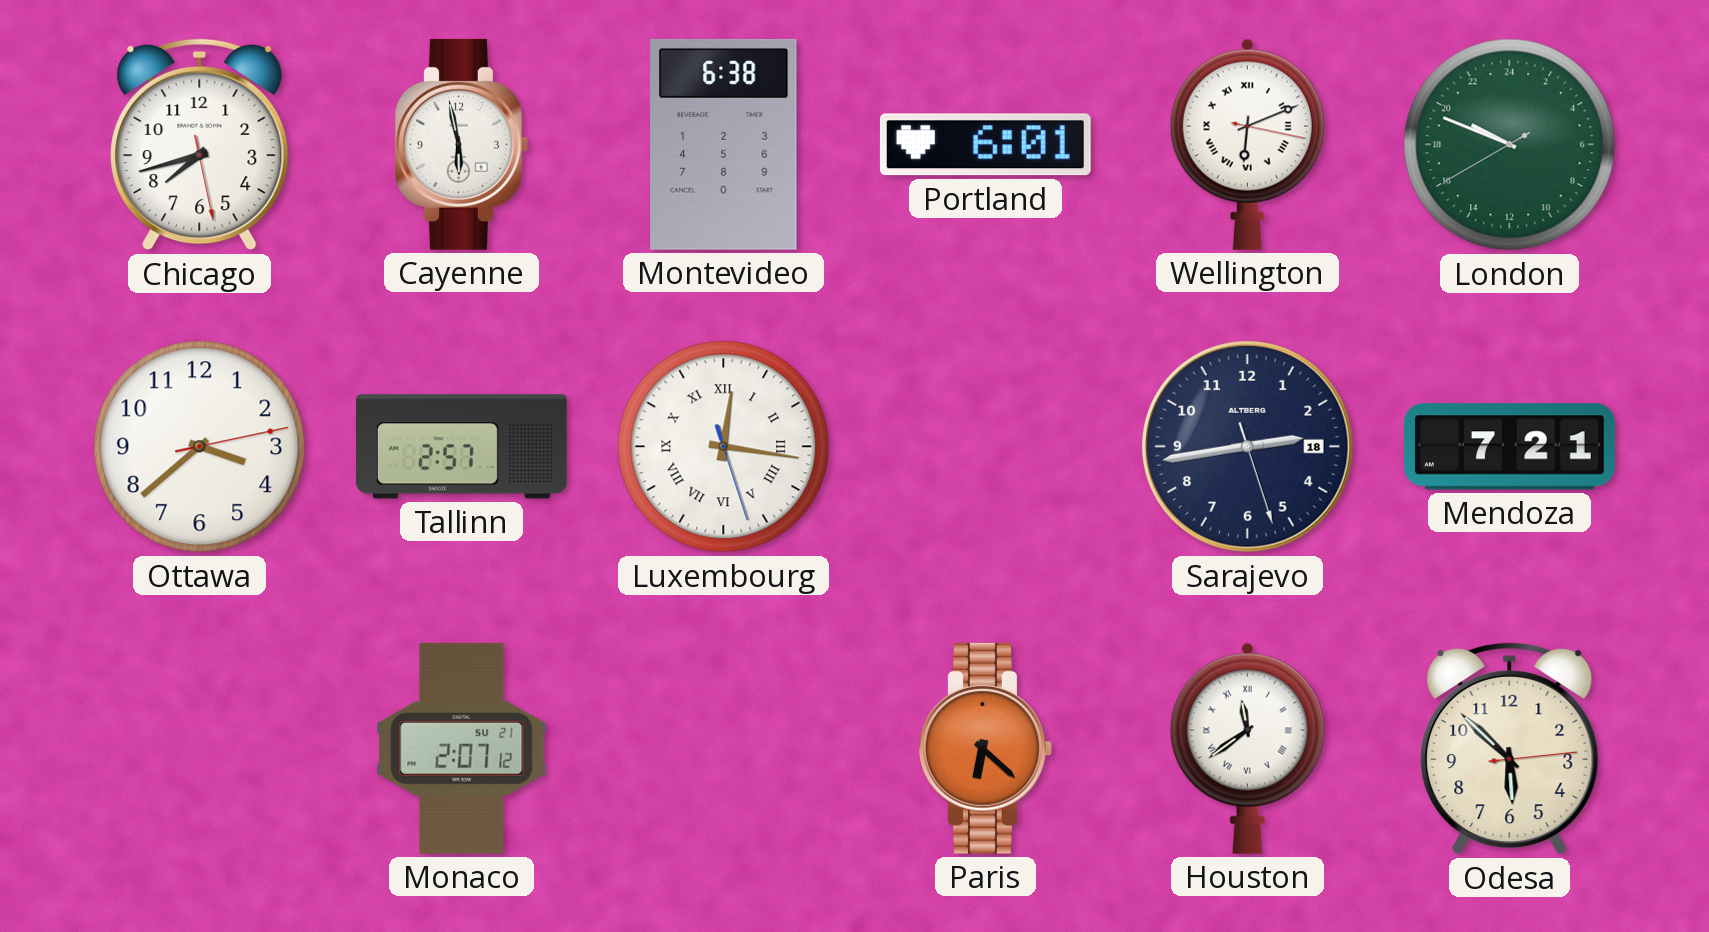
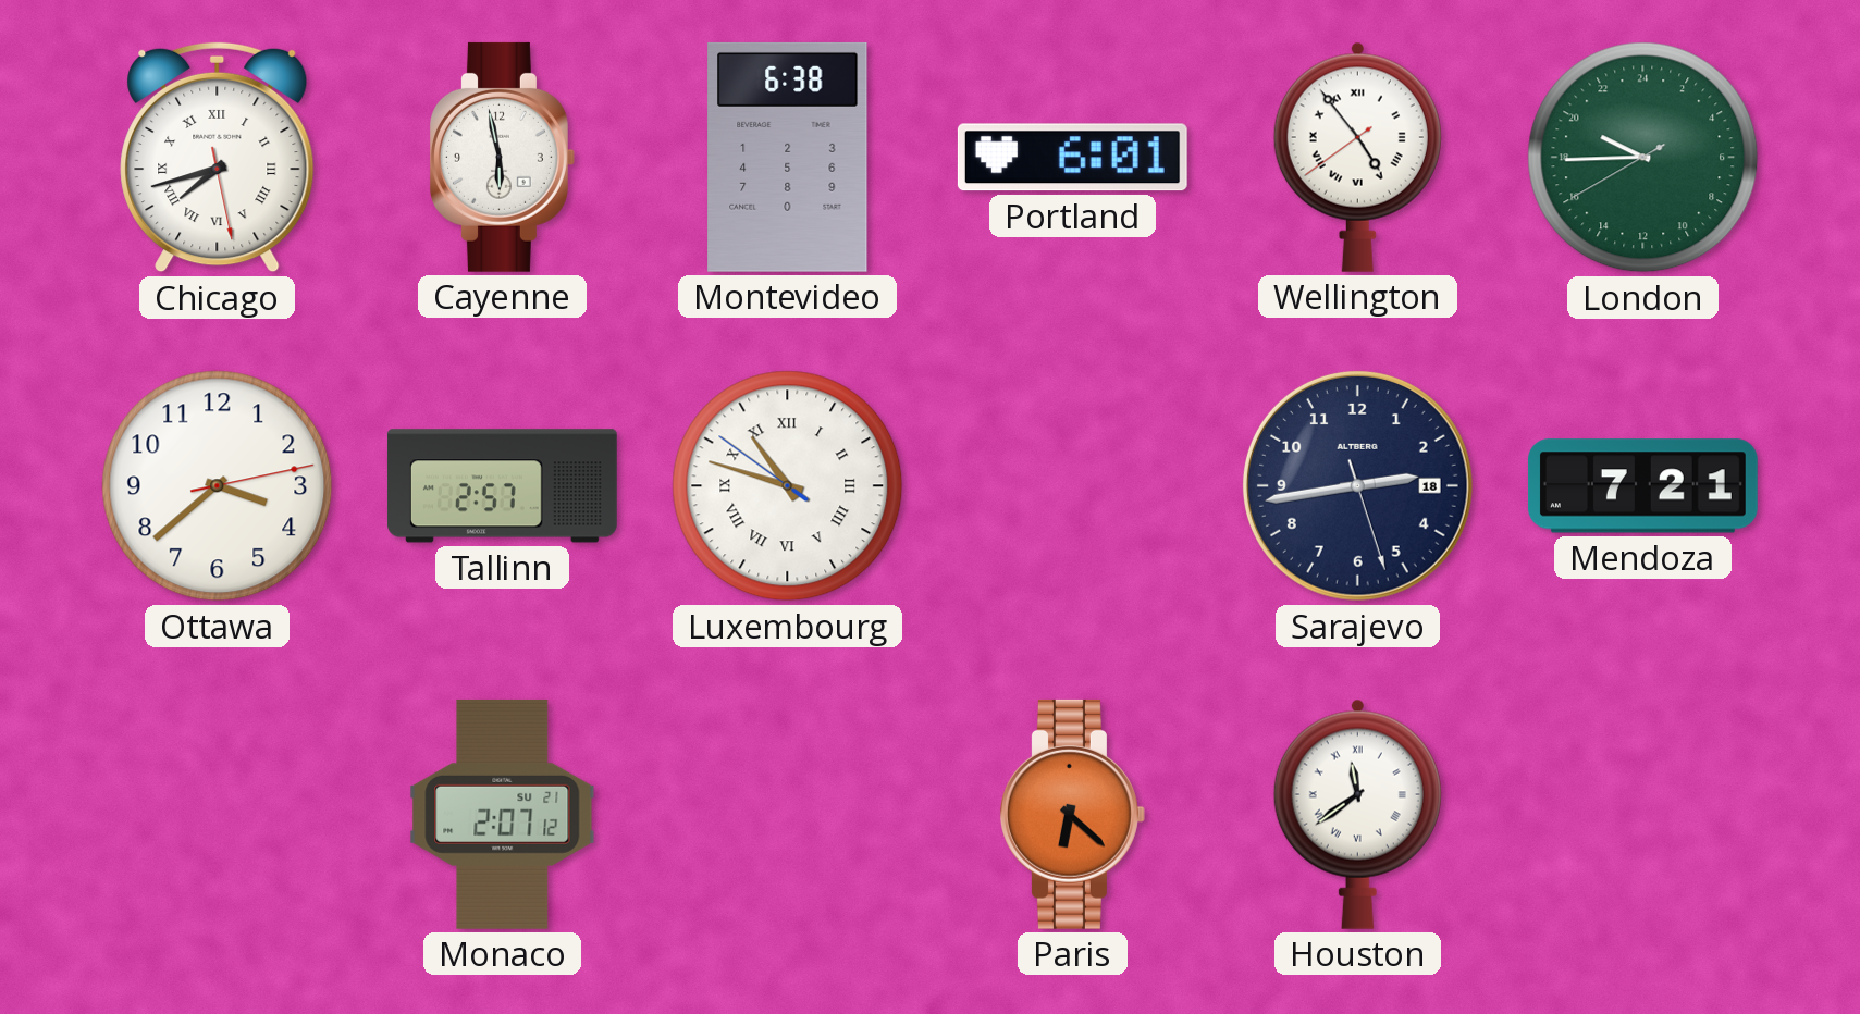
Chicago numerals: Arabic -> Roman (218, 158)
Wellington: 6:11 -> 4:53 (1357, 157)
London: 19:48 -> 19:44 (1643, 158)
Luxembourg: 12:16 -> 10:47 (788, 486)
Odesa: 5:52 -> none (1510, 749)
